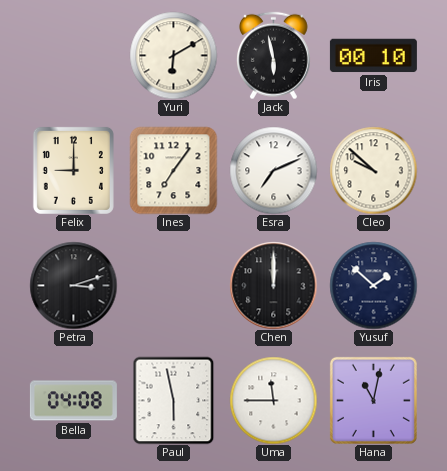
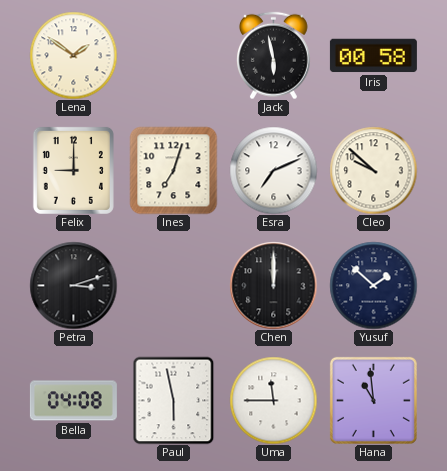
Lena: none -> 1:51 (73, 55)
Yuri: 6:10 -> none (173, 55)
Iris: 00:10 -> 00:58 (373, 56)
Ines: 7:06 -> 7:03 (173, 170)
Hana: 11:02 -> 10:59 (373, 400)
